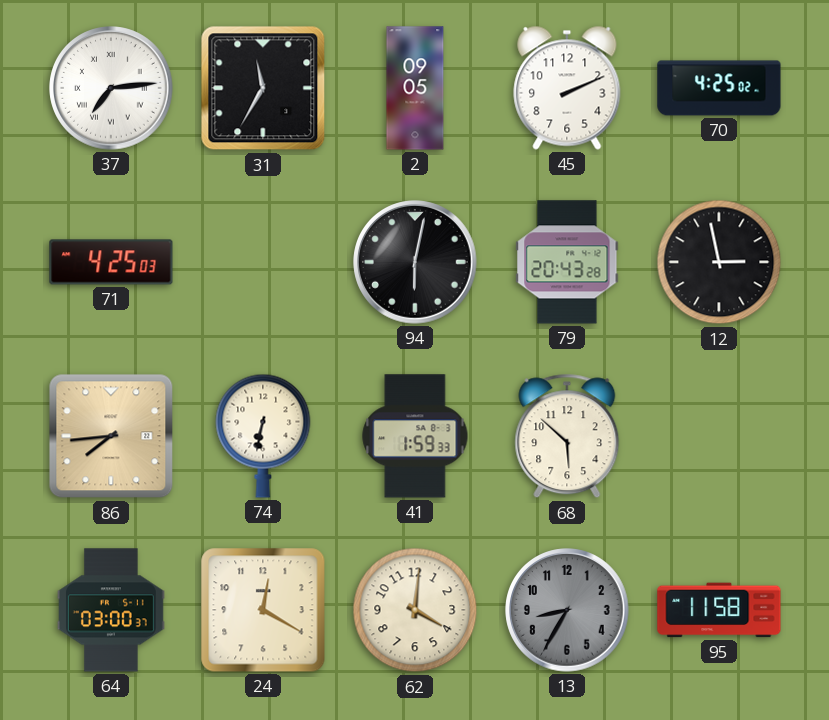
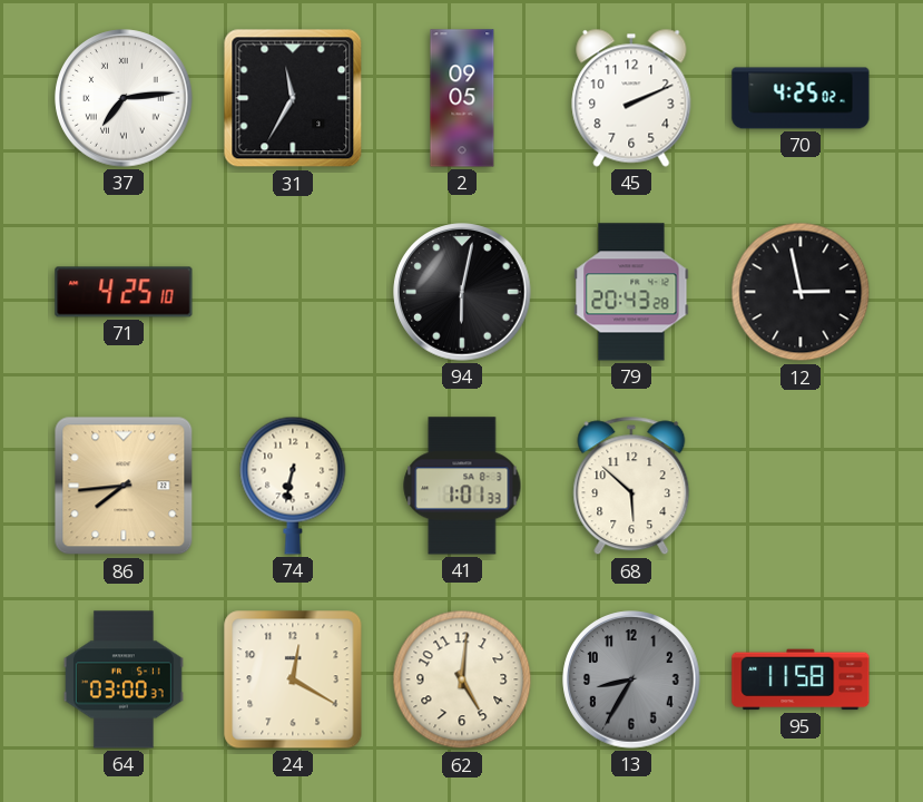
71: 4:25:03 -> 4:25:10 (124, 292)
41: 1:59 -> 1:01 (462, 486)
62: 4:01 -> 5:01 (462, 679)
